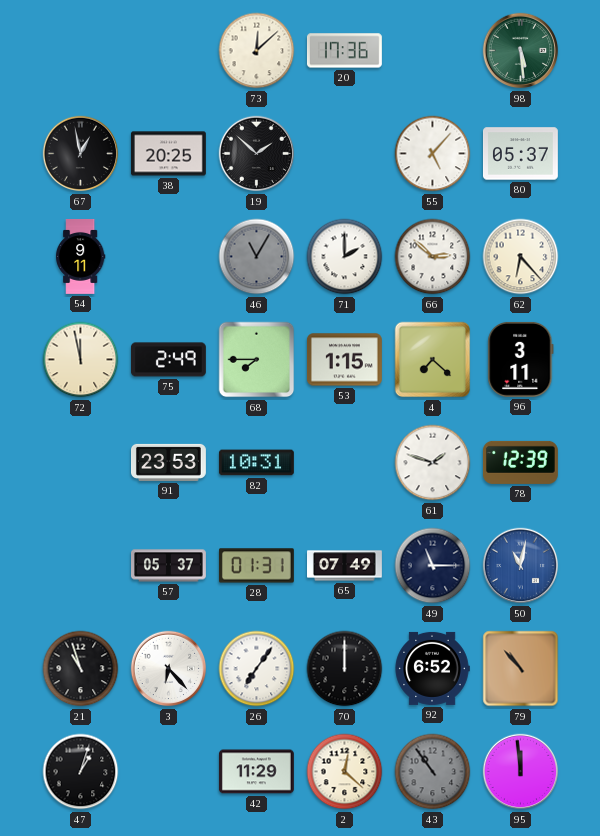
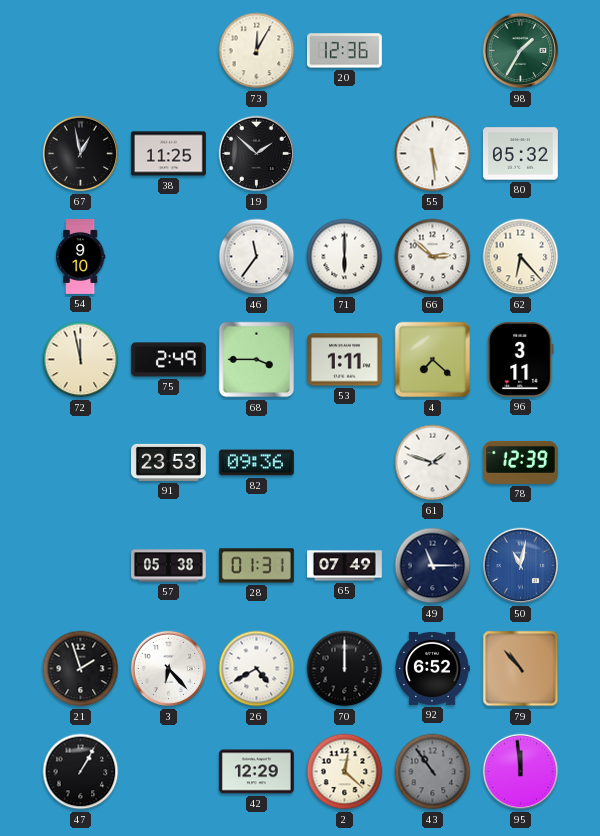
73: 12:08 -> 12:05 (257, 51)
20: 17:36 -> 12:36 (344, 51)
98: 5:29 -> 1:35 (521, 51)
38: 20:25 -> 11:25 (168, 154)
55: 5:07 -> 5:29 (433, 154)
80: 05:37 -> 05:32 (520, 154)
54: 9:11 -> 9:10 (80, 257)
46: 11:05 -> 11:36 (257, 257)
46 dial: grey -> white (257, 257)
71: 2:00 -> 6:00 (345, 257)
68: 7:45 -> 3:45 (257, 360)
53: 1:15 -> 1:11 (344, 360)
82: 10:31 -> 09:36 (256, 463)
57: 05:37 -> 05:38 (169, 566)
21: 10:57 -> 1:57 (81, 669)
26: 7:06 -> 4:40 (257, 669)
47: 1:03 -> 1:05 (81, 772)
42: 11:29 -> 12:29 (256, 772)
